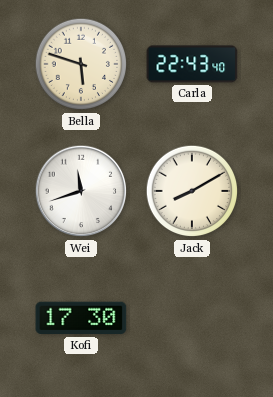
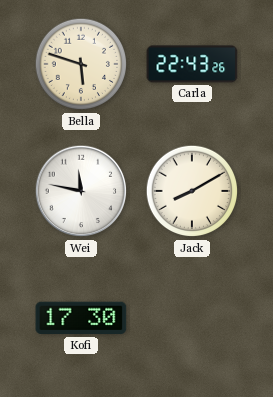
Carla: 22:43:40 -> 22:43:26 (192, 64)
Wei: 11:42 -> 11:47 (81, 191)
